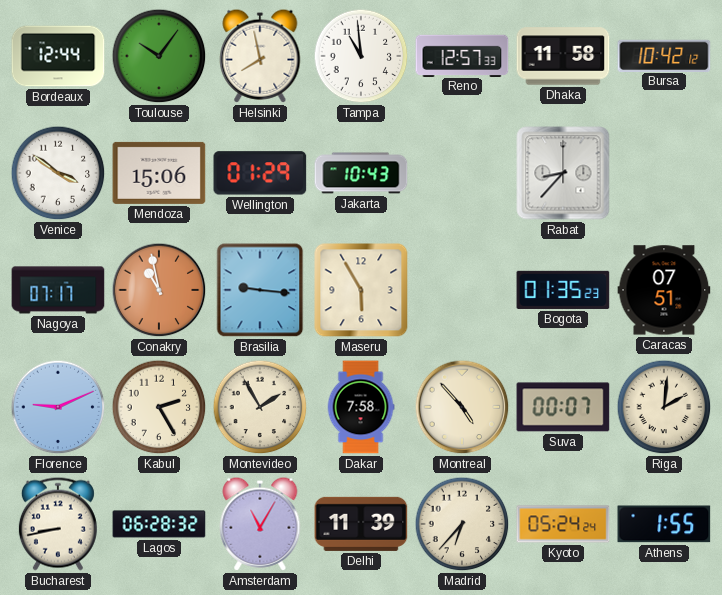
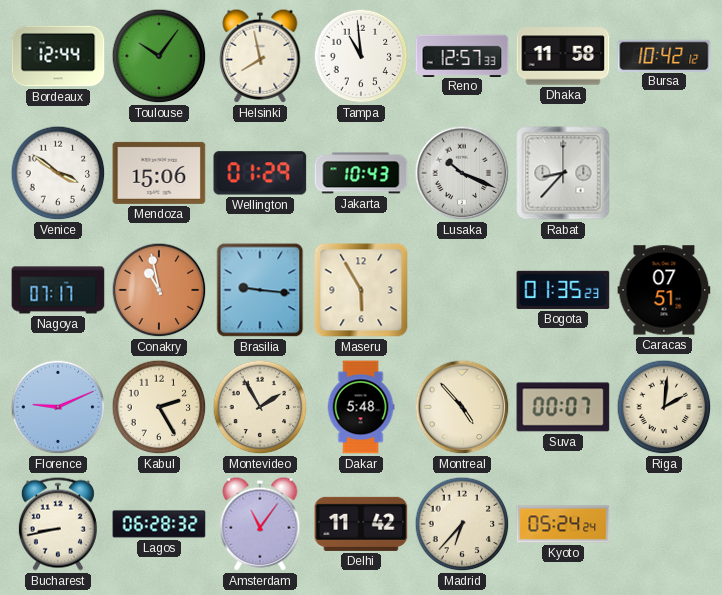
Lusaka: none -> 10:19 (462, 173)
Dakar: 7:58 -> 5:48 (361, 407)
Amsterdam: 11:05 -> 11:06 (260, 524)
Delhi: 11:39 -> 11:42 (361, 524)
Athens: 1:55 -> none (664, 524)
